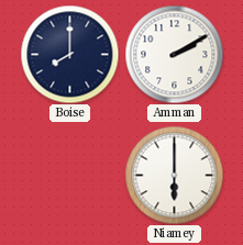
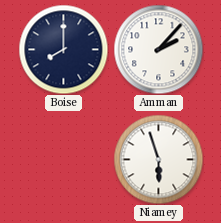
Amman: 2:10 -> 2:07 (158, 49)
Niamey: 6:00 -> 5:57 (158, 159)
